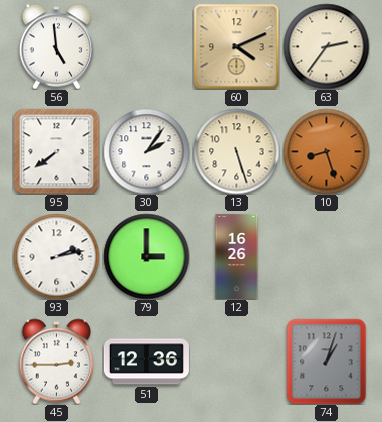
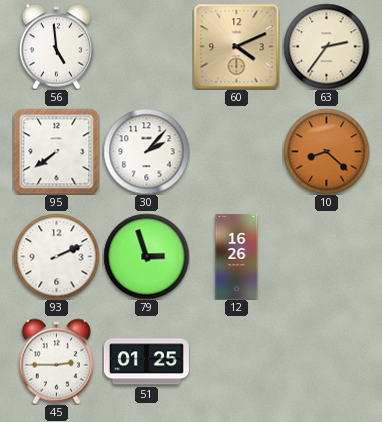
30: 2:06 -> 2:07 (146, 151)
13: 5:27 -> none (236, 151)
10: 8:27 -> 8:22 (326, 151)
93: 2:13 -> 2:11 (56, 256)
79: 3:00 -> 2:57 (146, 256)
51: 12:36 -> 01:25 (146, 362)
74: 1:03 -> none (327, 361)
